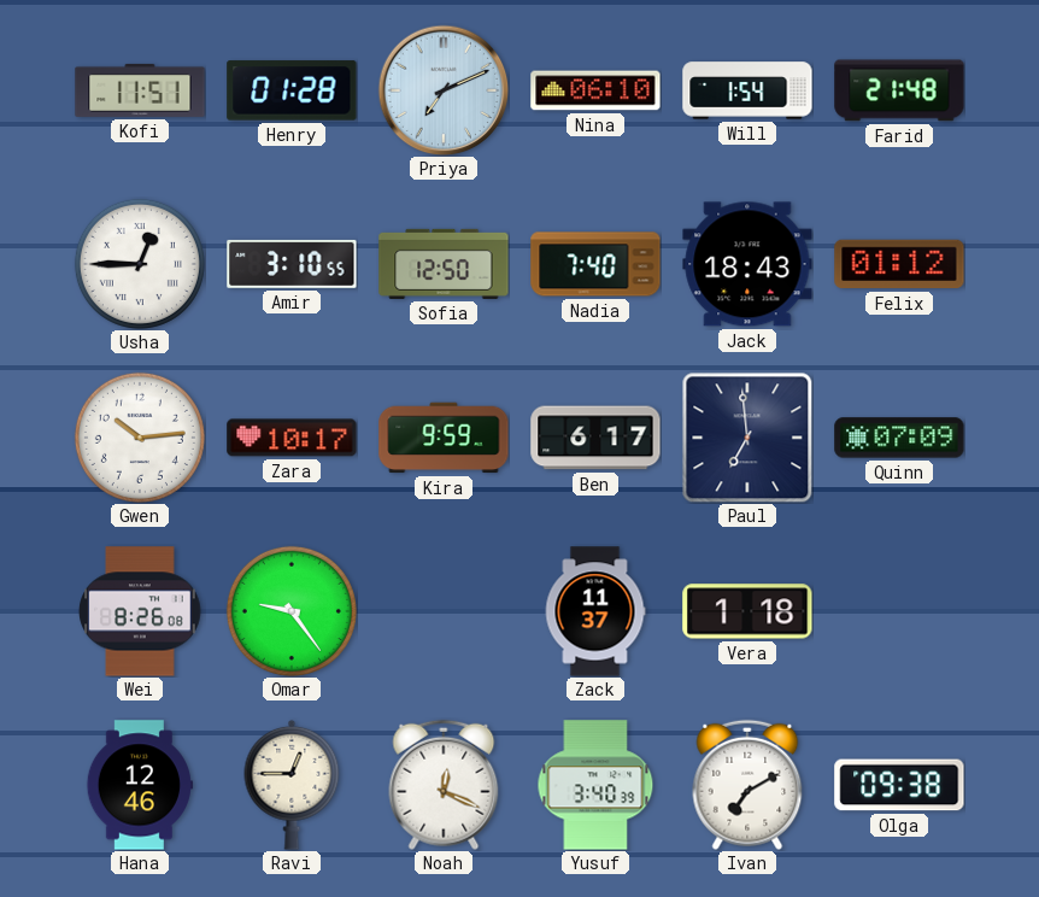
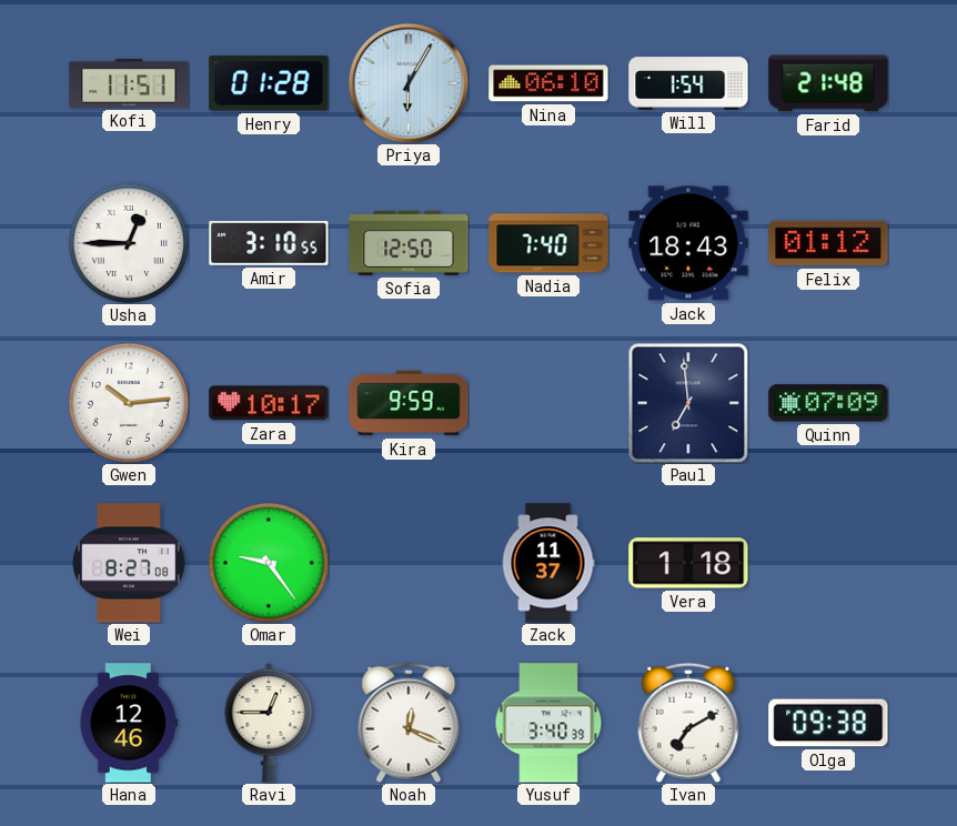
Priya: 7:11 -> 6:05 (409, 83)
Ben: 6:17 -> none (595, 438)
Wei: 8:26 -> 8:27 (129, 563)
